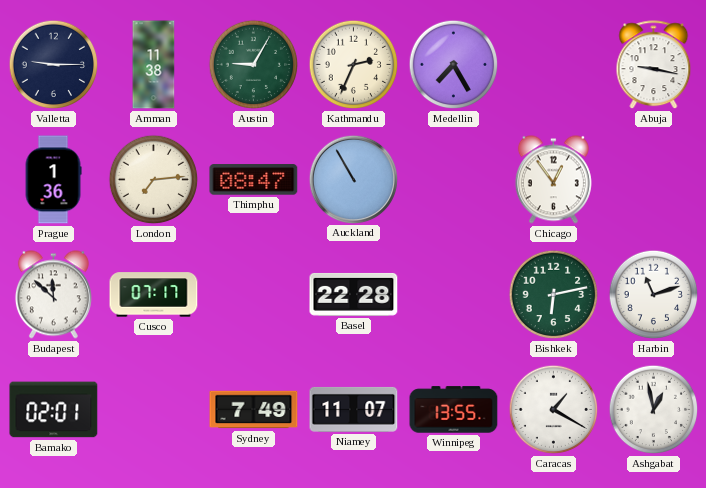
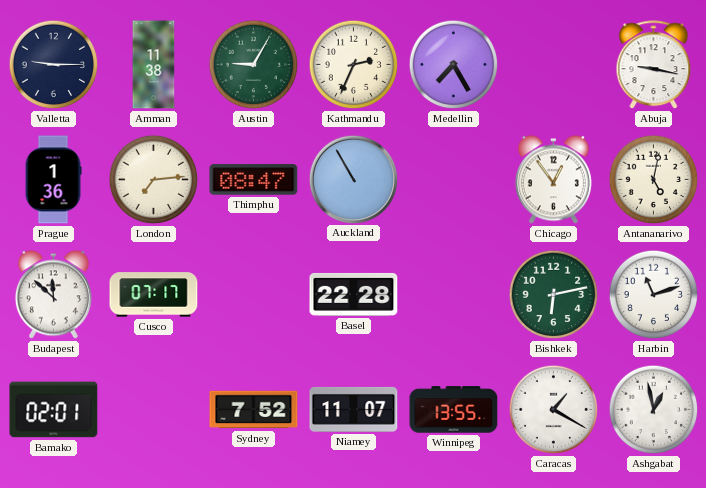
Antananarivo: none -> 5:02 (654, 180)
Sydney: 7:49 -> 7:52 (254, 410)
